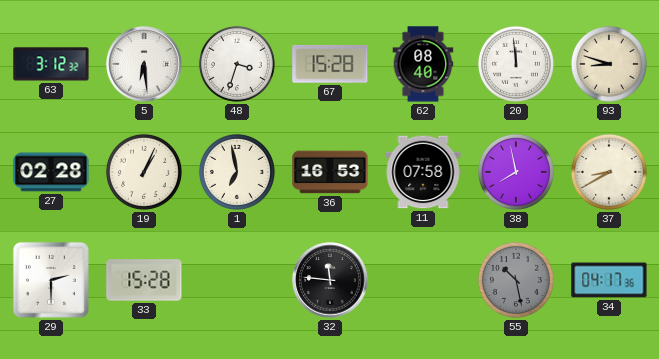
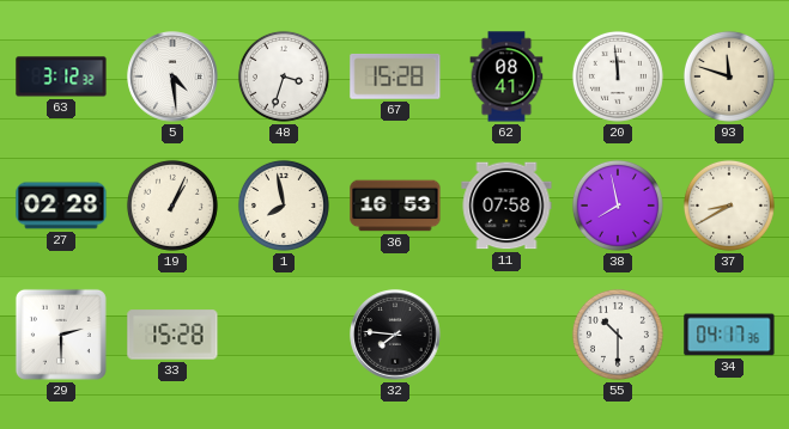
5: 6:29 -> 4:29 (172, 76)
62: 08:40 -> 08:41 (506, 76)
93: 8:48 -> 11:48 (729, 76)
1: 6:58 -> 7:58 (284, 206)
32: 11:46 -> 7:46 (395, 335)
55: 10:28 -> 10:30 (618, 335)
55 dial: grey -> white (618, 335)
